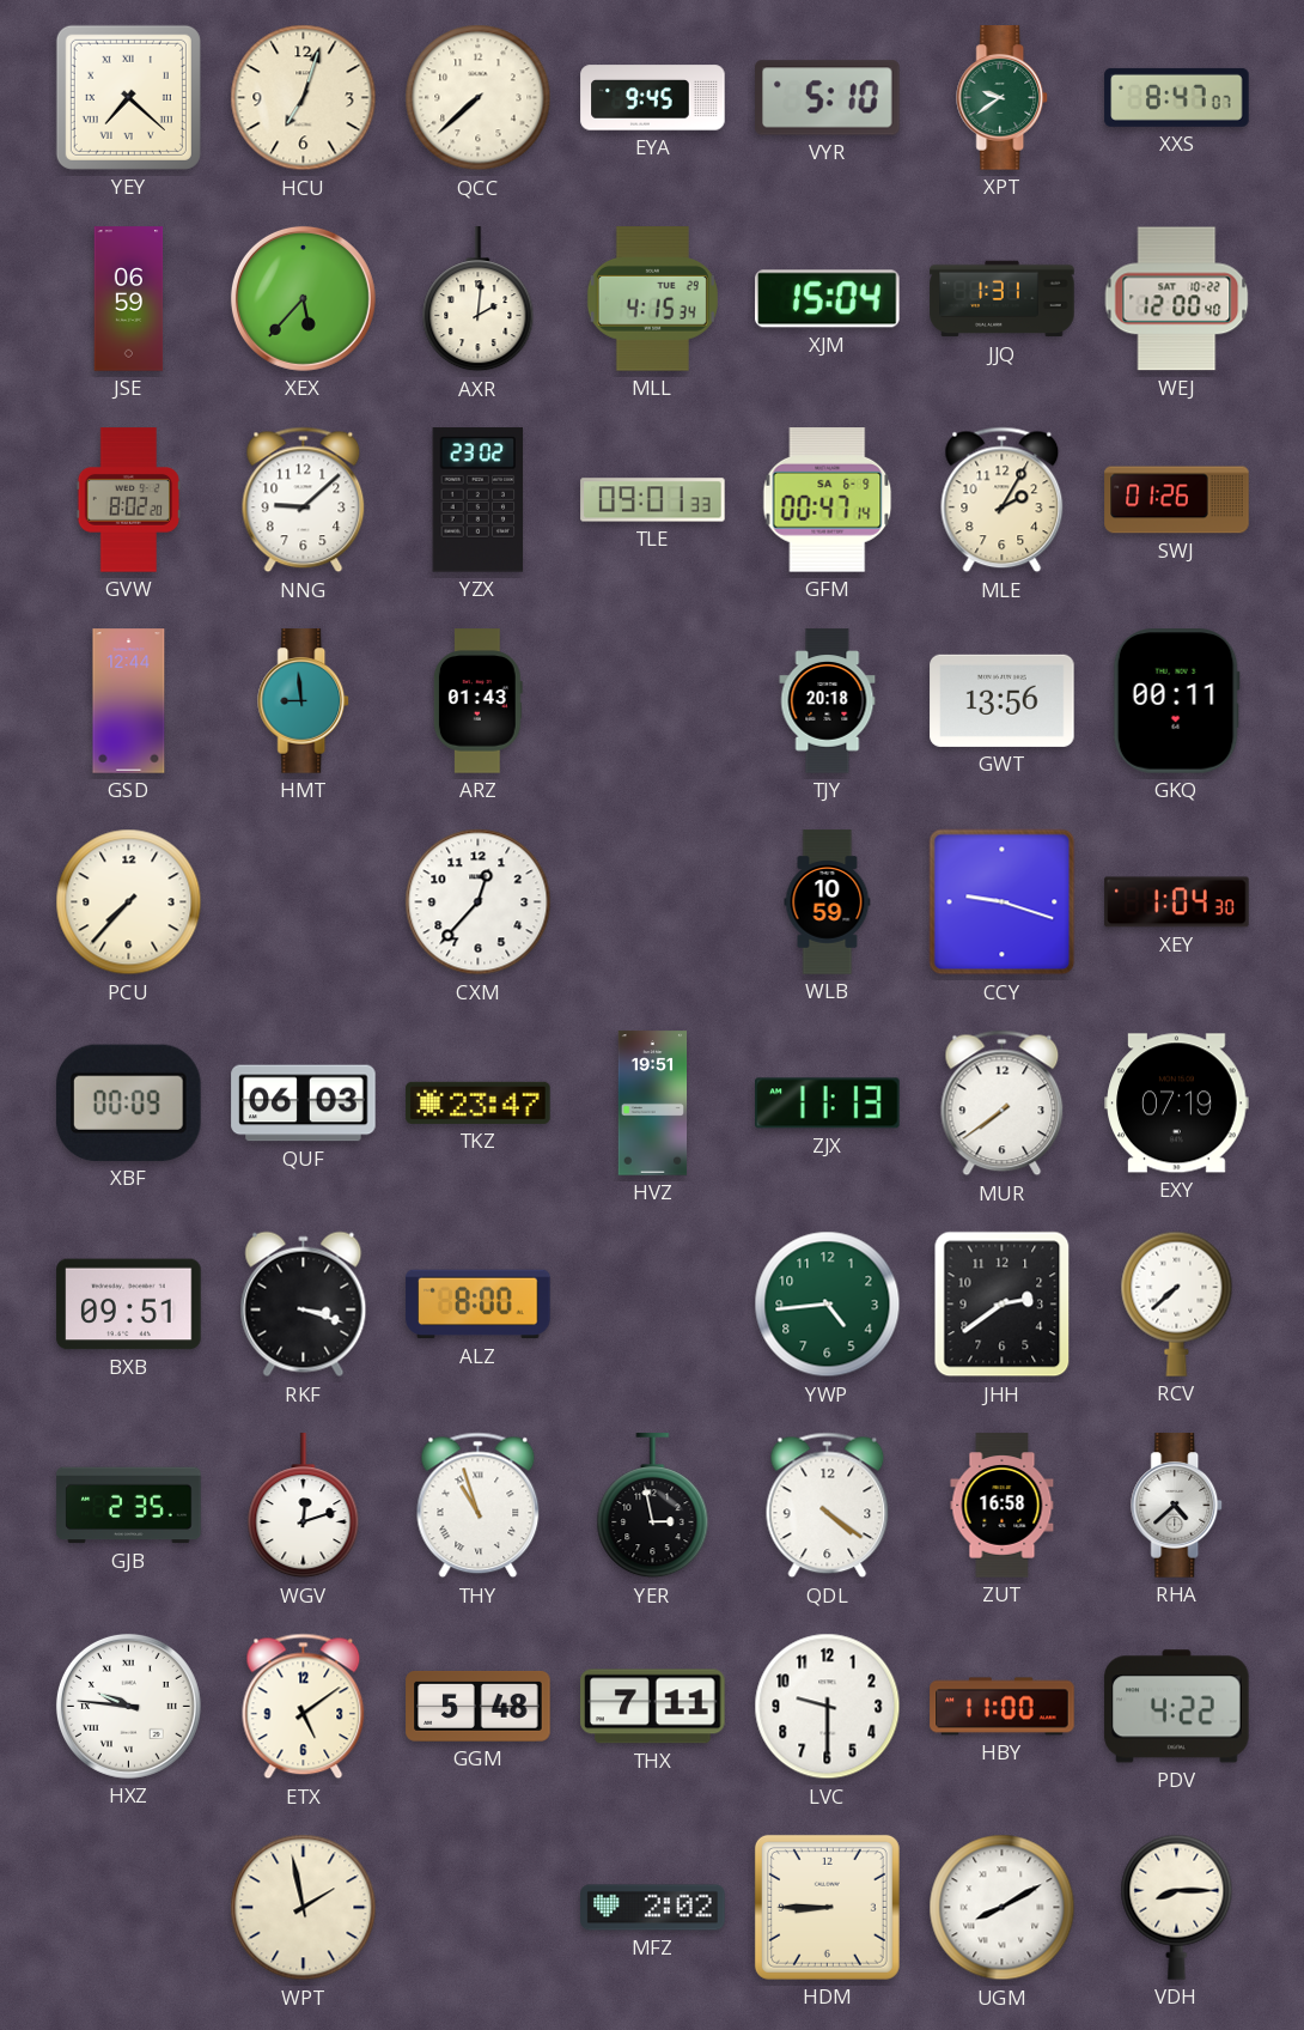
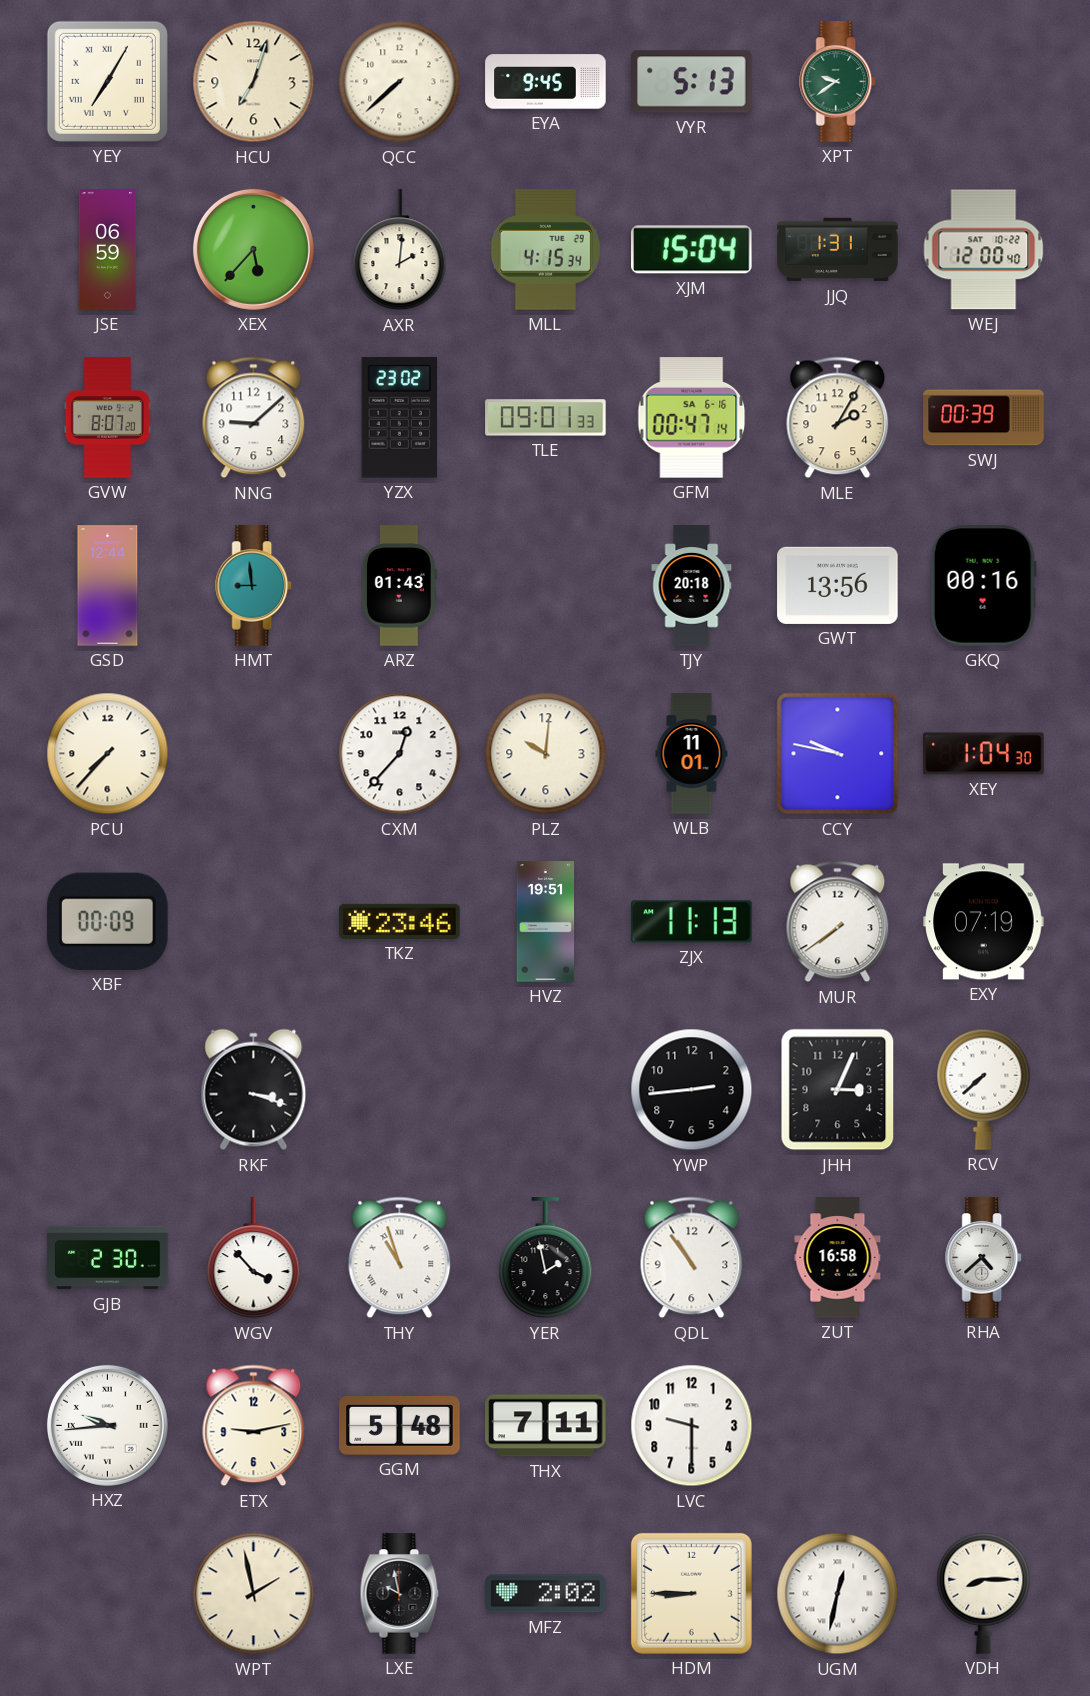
YEY: 7:22 -> 7:05 (107, 81)
VYR: 5:10 -> 5:13 (692, 82)
XXS: 8:47 -> none (1177, 97)
GVW: 8:02 -> 8:07 (108, 418)
GFM date: SA 6-9 -> SA 6-16 (692, 418)
SWJ: 01:26 -> 00:39 (984, 418)
GKQ: 00:11 -> 00:16 (983, 586)
PLZ: none -> 10:01 (546, 754)
WLB: 10:59 -> 11:01 (692, 754)
CCY: 9:18 -> 9:47 (838, 754)
QUF: 06:03 -> none (304, 1104)
TKZ: 23:47 -> 23:46 (400, 921)
BXB: 09:51 -> none (129, 1305)
ALZ: 8:00 -> none (479, 1305)
YWP: 4:44 -> 2:44 (692, 1090)
YWP dial: green -> black (692, 1090)
JHH: 2:39 -> 3:04 (838, 1090)
GJB: 2:35 -> 2:30 (108, 1258)
WGV: 12:12 -> 3:53 (254, 1258)
YER: 2:58 -> 1:58 (546, 1258)
QDL: 4:21 -> 10:54 (692, 1258)
HXZ: 9:46 -> 9:44 (107, 1425)
ETX: 5:09 -> 9:13 (254, 1426)
HBY: 11:00 -> none (1003, 1707)
PDV: 4:22 -> none (1177, 1707)
LXE: none -> 9:58 (400, 1594)
UGM: 8:10 -> 12:32 (838, 1594)
